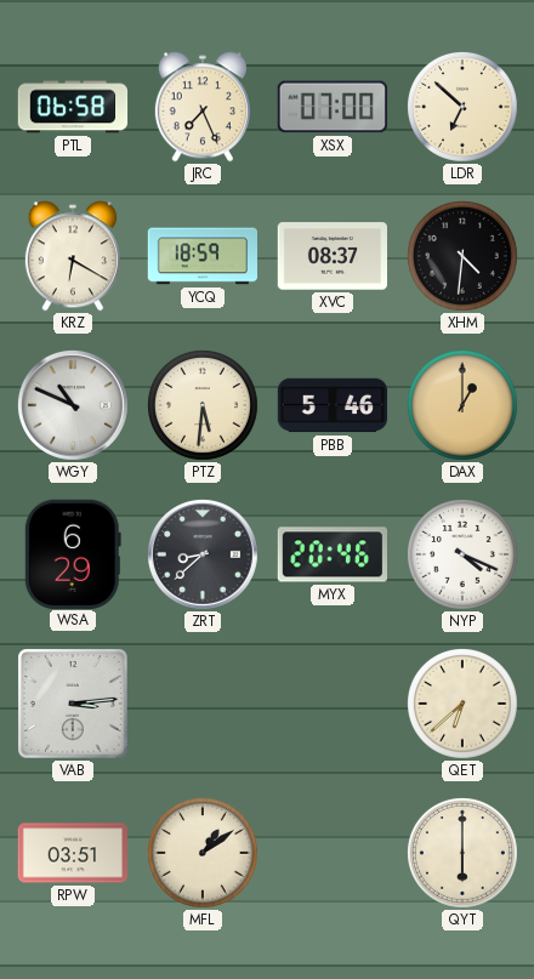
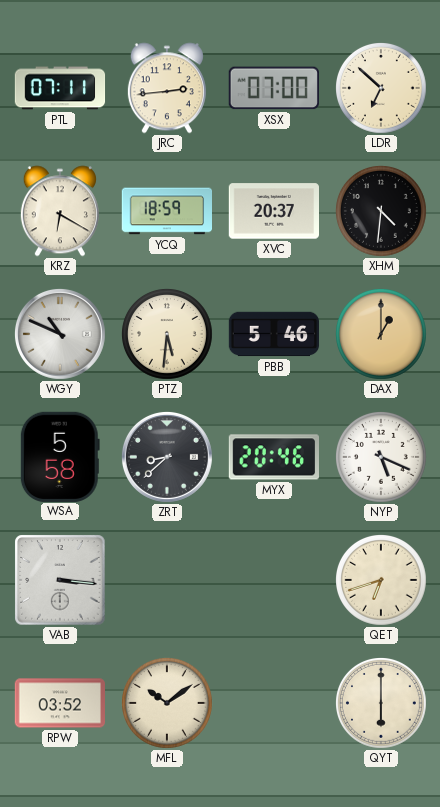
PTL: 06:58 -> 07:11 (60, 88)
JRC: 7:26 -> 2:44 (167, 88)
XVC: 08:37 -> 20:37 (273, 211)
WSA: 6:29 -> 5:58 (60, 456)
NYP: 4:19 -> 5:19 (382, 458)
VAB: 3:14 -> 3:16 (60, 580)
QET: 6:38 -> 6:42 (382, 581)
RPW: 03:51 -> 03:52 (59, 703)
MFL: 1:09 -> 10:09 (168, 704)
